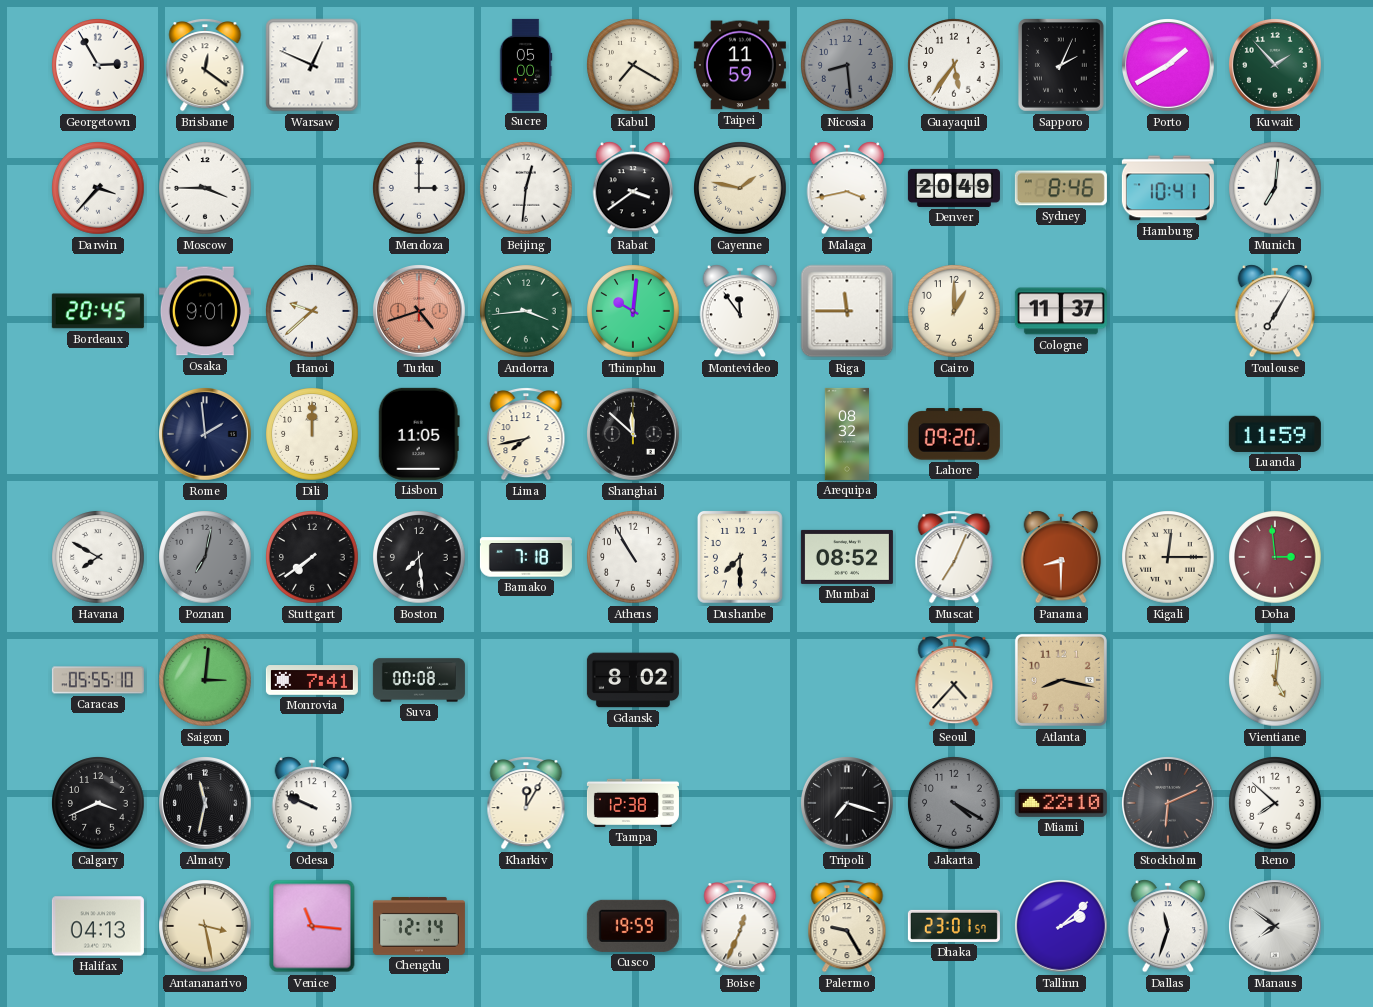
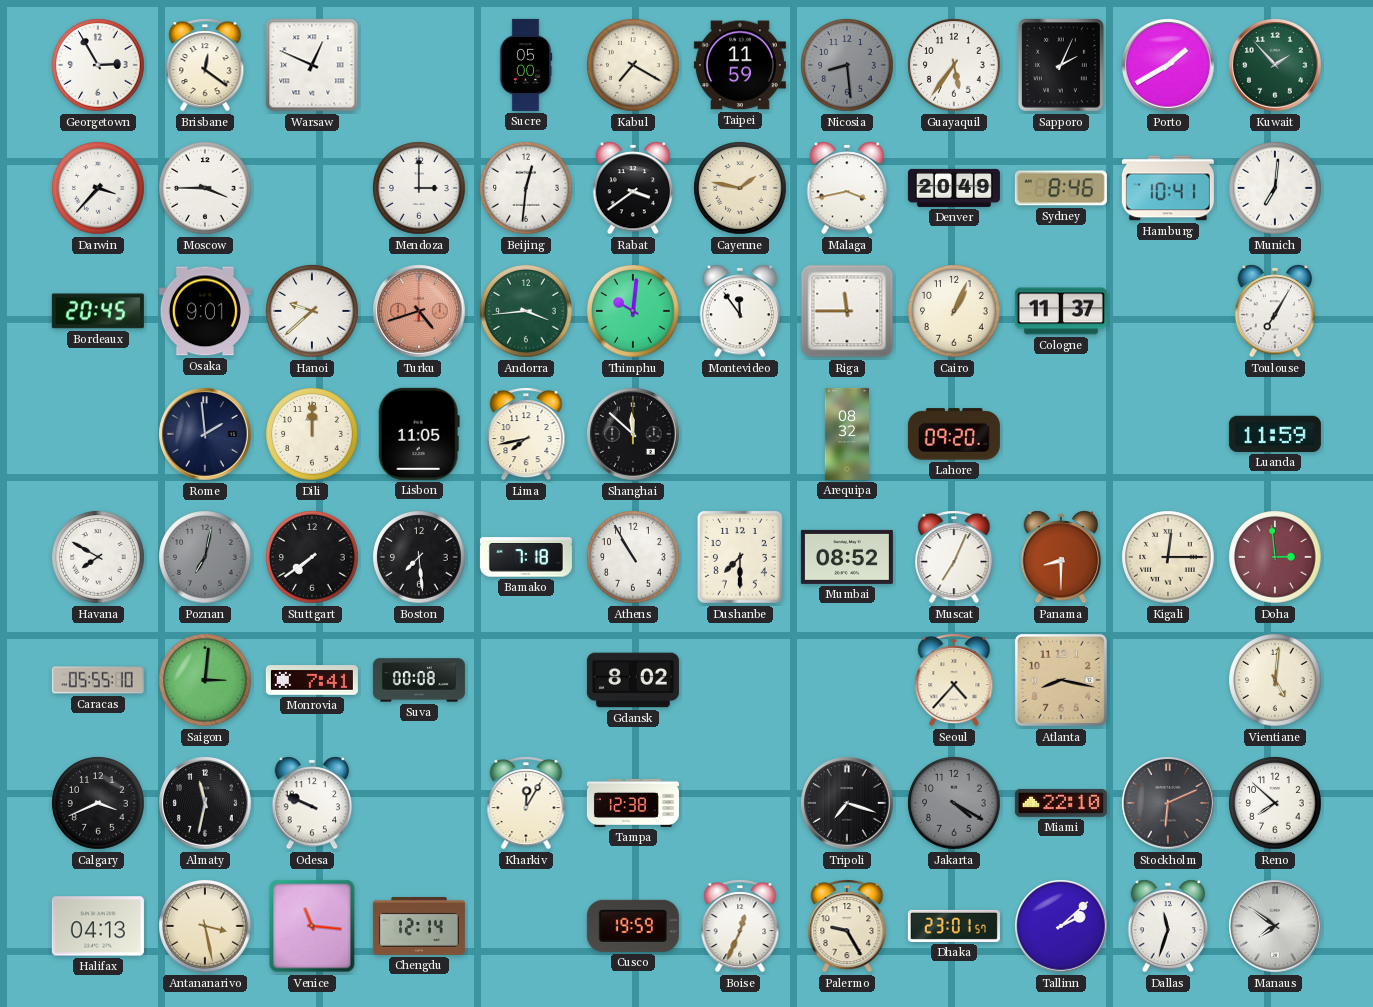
Cairo: 1:00 -> 1:04 (954, 311)
